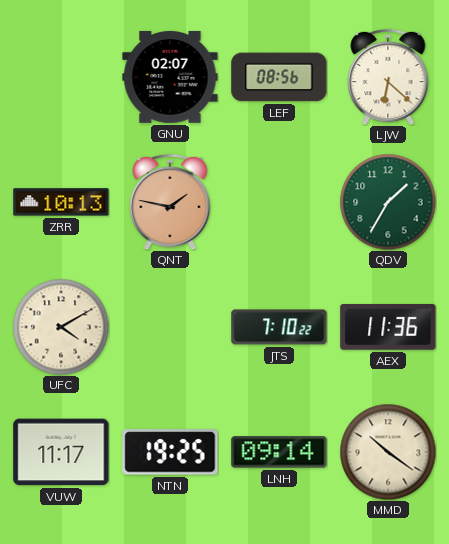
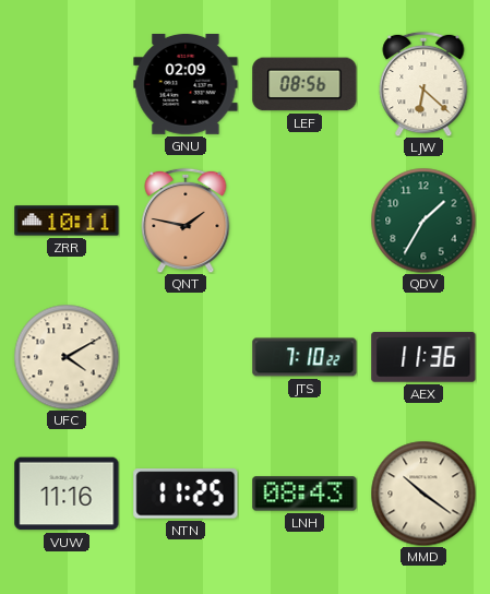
GNU: 02:07 -> 02:09 (186, 84)
ZRR: 10:13 -> 10:11 (67, 221)
VUW: 11:17 -> 11:16 (67, 494)
NTN: 19:25 -> 11:25 (186, 494)
LNH: 09:14 -> 08:43 (304, 494)
